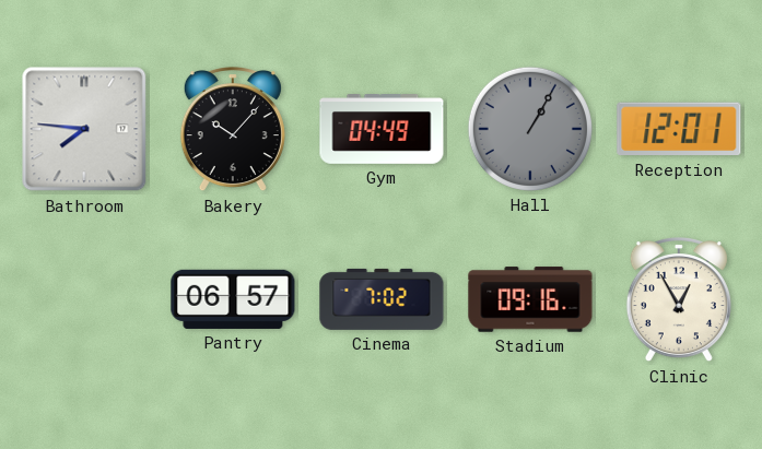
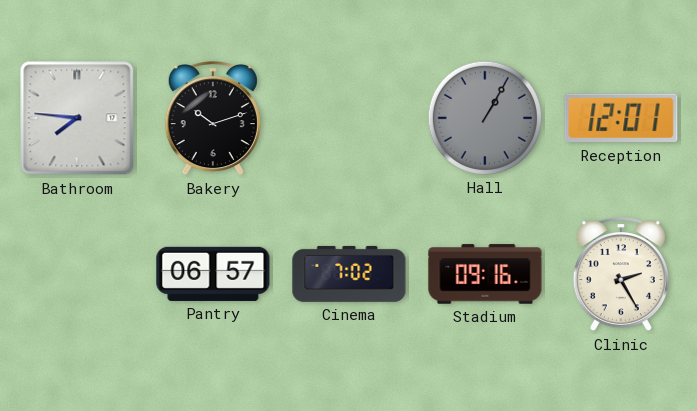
Bakery: 10:07 -> 10:12 (213, 119)
Gym: 04:49 -> none (382, 130)
Clinic: 12:55 -> 2:25 (621, 275)
